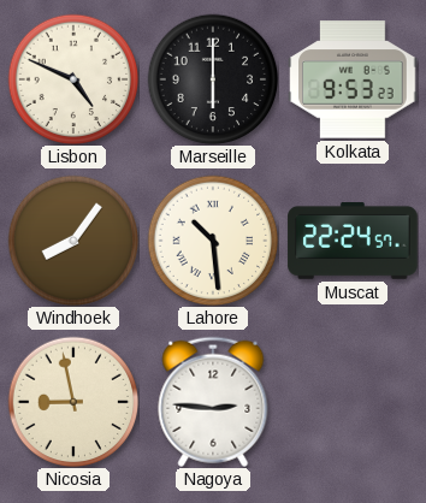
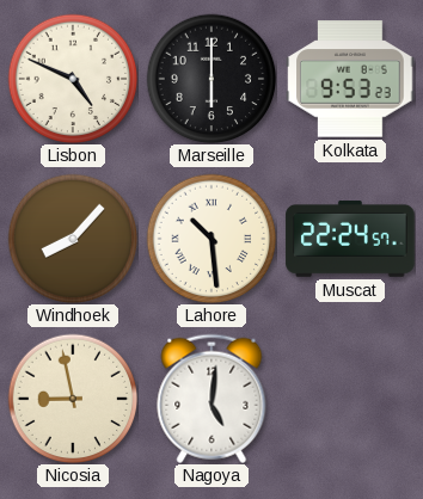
Windhoek: 8:06 -> 8:07 (73, 239)
Nagoya: 2:46 -> 5:01 (211, 399)
